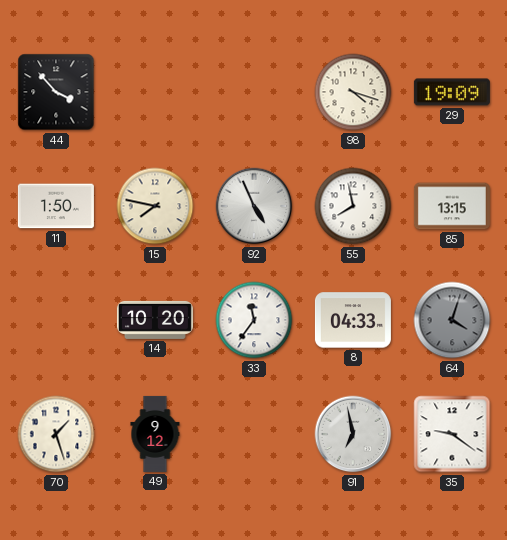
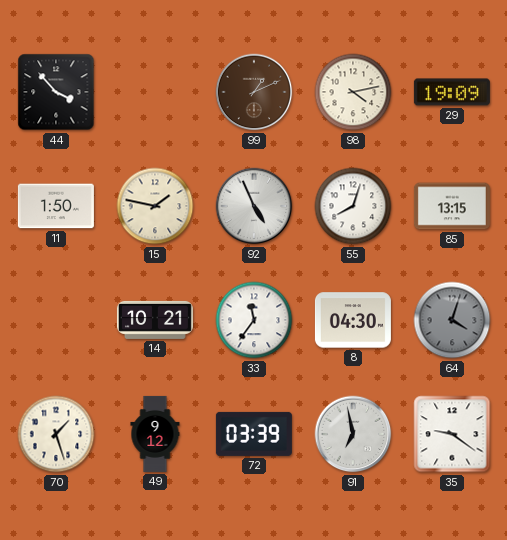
99: none -> 1:11 (254, 92)
98: 4:18 -> 4:13 (353, 92)
15: 7:47 -> 1:47 (155, 206)
55: 7:58 -> 8:03 (353, 206)
14: 10:20 -> 10:21 (155, 320)
8: 04:33 -> 04:30 (353, 320)
72: none -> 03:39 (254, 434)
